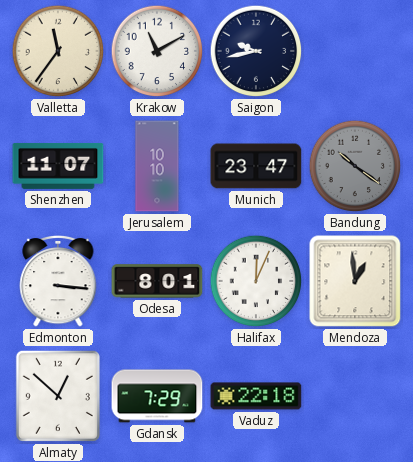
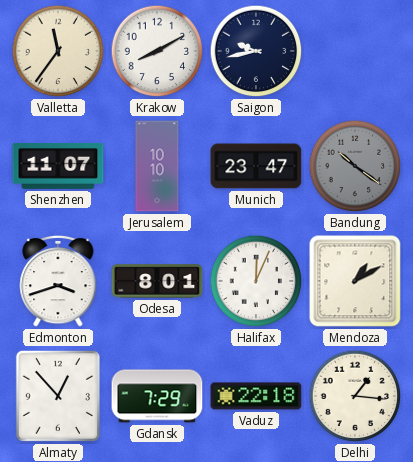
Krakow: 11:10 -> 8:10 (157, 51)
Edmonton: 3:16 -> 3:42 (58, 281)
Mendoza: 12:59 -> 1:10 (355, 281)
Almaty: 12:52 -> 12:53 (58, 396)
Delhi: none -> 1:16 (355, 396)
